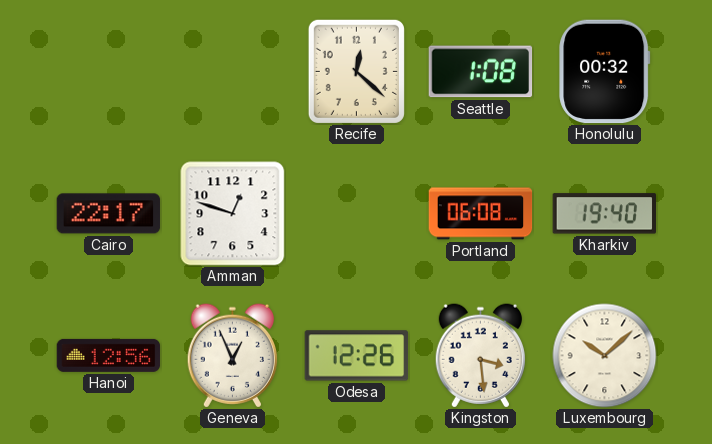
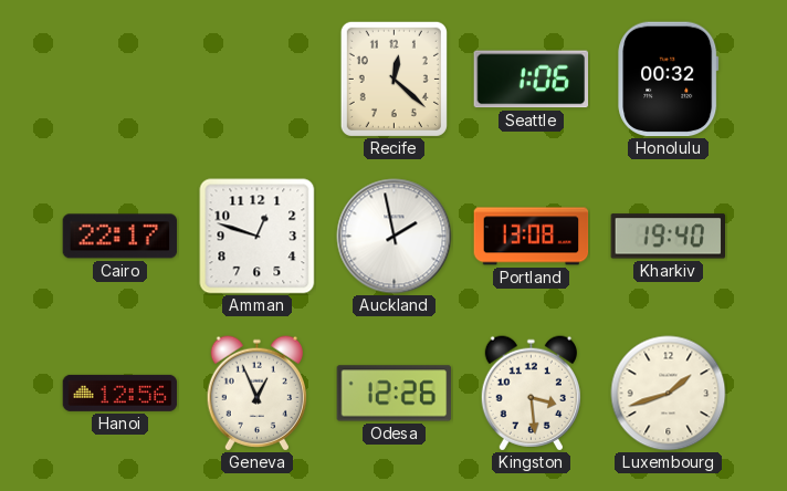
Seattle: 1:08 -> 1:06 (532, 80)
Auckland: none -> 1:58 (395, 237)
Portland: 06:08 -> 13:08 (532, 237)
Luxembourg: 10:08 -> 1:42 (669, 394)
